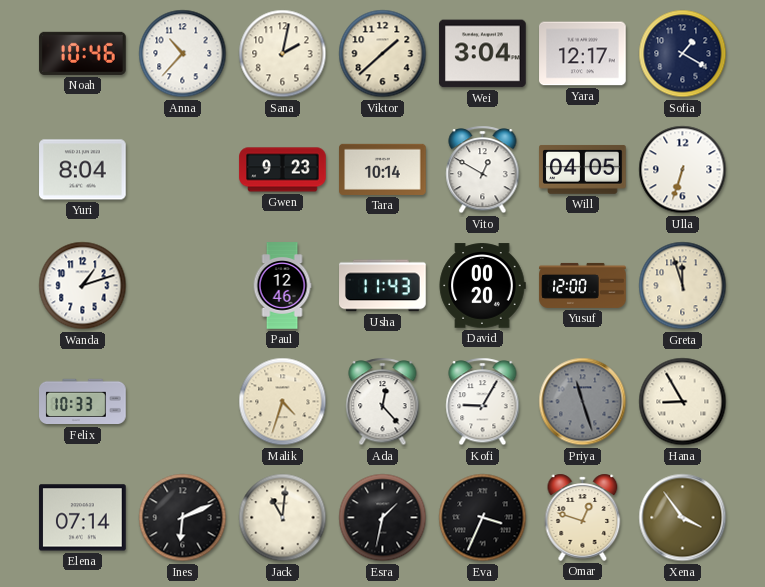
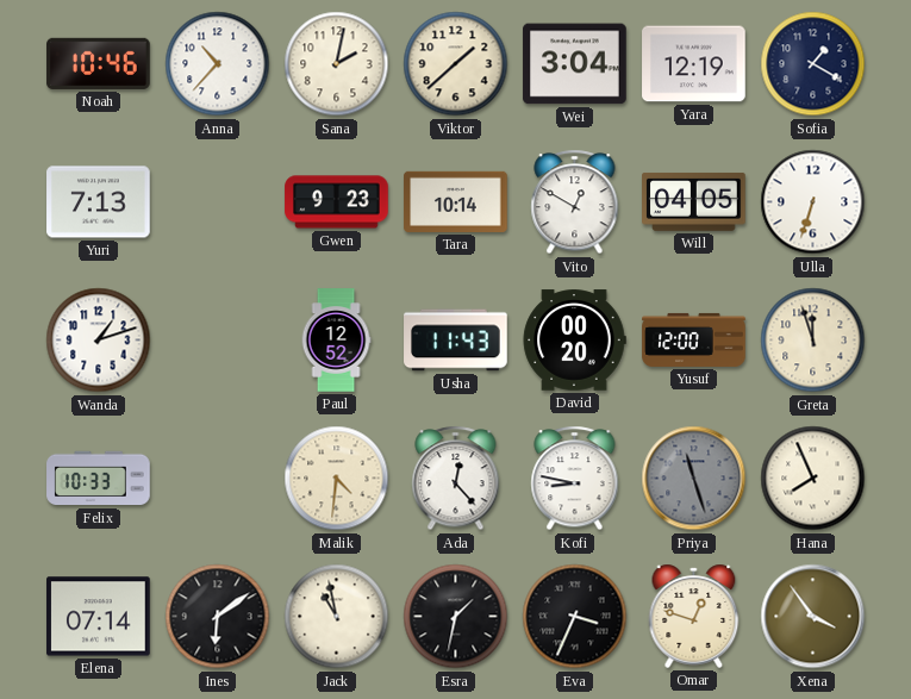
Yara: 12:17 -> 12:19 (694, 64)
Yuri: 8:04 -> 7:13 (99, 202)
Paul: 12:46 -> 12:52 (336, 341)
Malik: 4:33 -> 4:31 (337, 479)
Kofi: 9:05 -> 8:47 (575, 479)
Hana: 8:55 -> 7:56 (813, 479)
Ines: 6:11 -> 6:09 (218, 617)
Jack: 11:01 -> 10:58 (337, 617)
